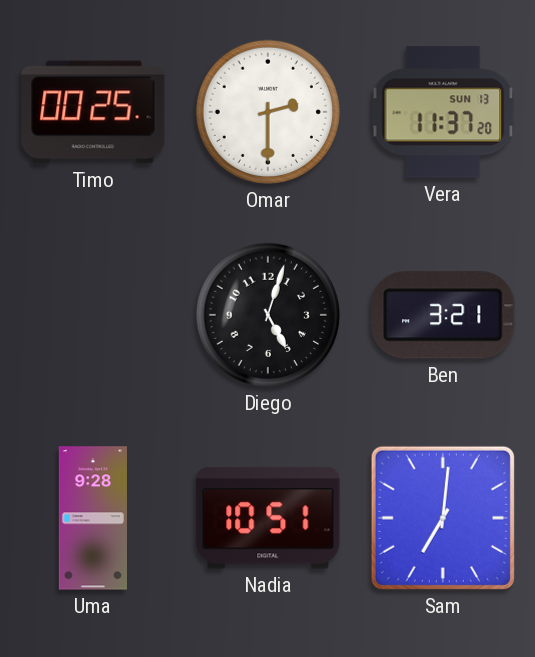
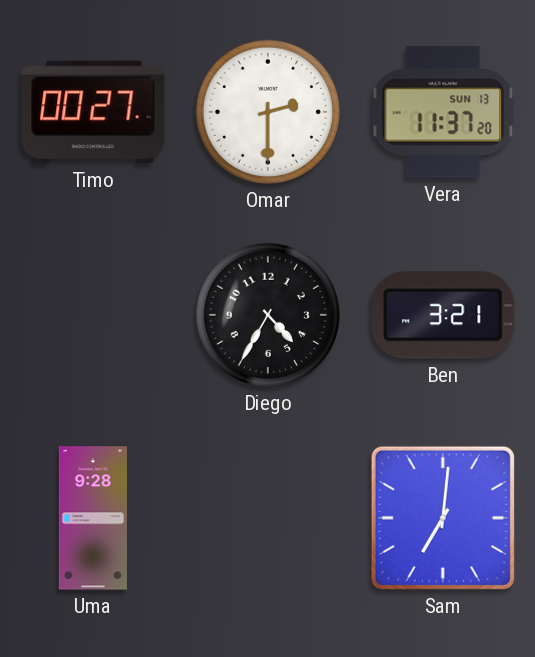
Timo: 00:25 -> 00:27 (93, 112)
Diego: 5:03 -> 4:35 (268, 315)
Nadia: 10:51 -> none (268, 518)
